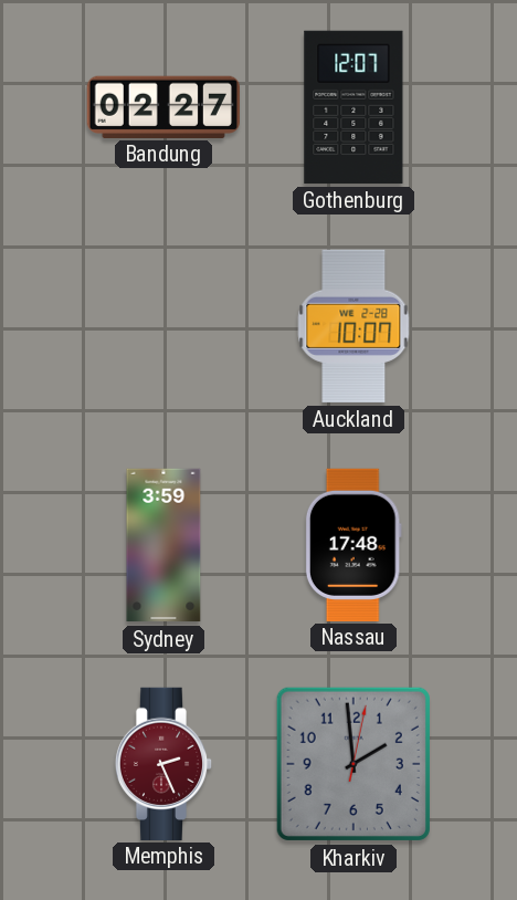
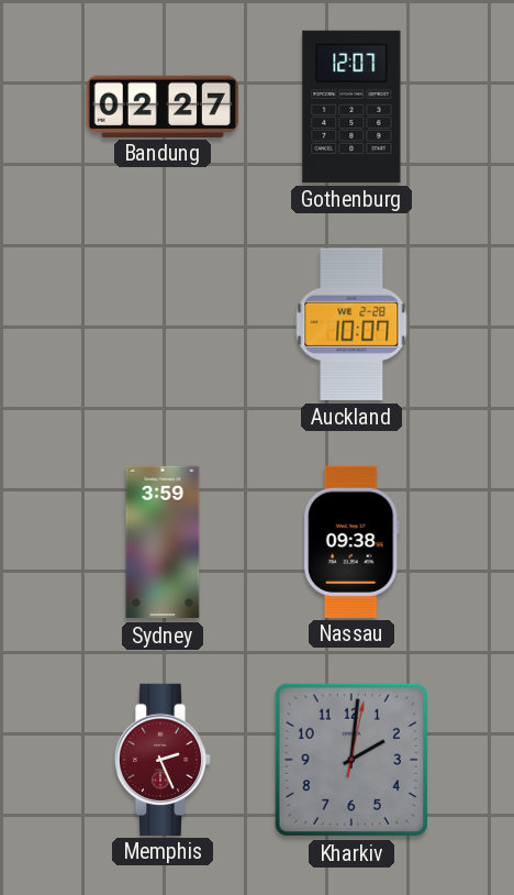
Nassau: 17:48 -> 09:38 (351, 541)
Kharkiv: 1:59 -> 2:01 (351, 760)
